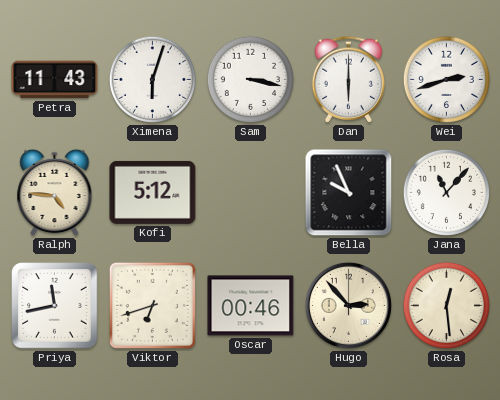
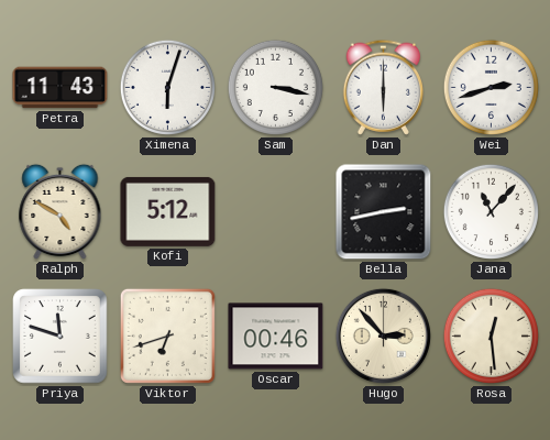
Ralph: 4:46 -> 4:50 (61, 212)
Bella: 9:56 -> 2:43 (384, 212)
Priya: 11:43 -> 11:48 (61, 337)
